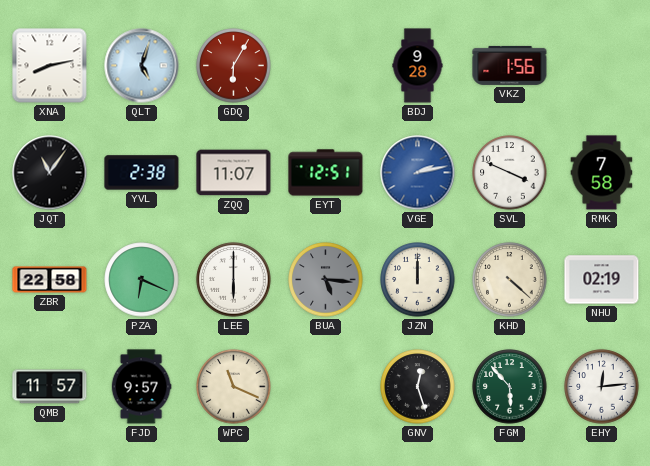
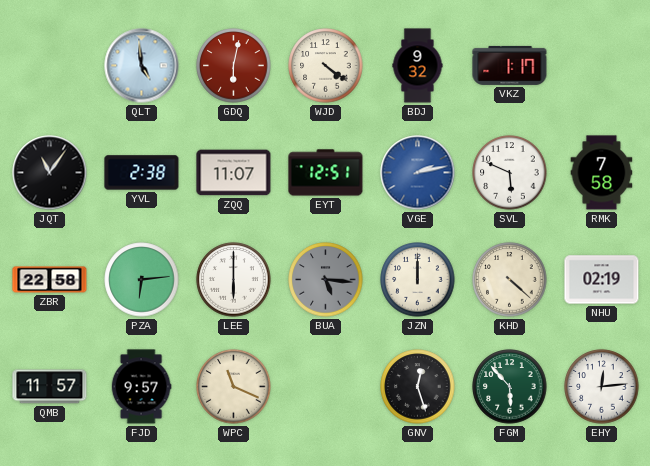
XNA: 8:13 -> none (50, 66)
QLT: 5:03 -> 4:59 (142, 66)
GDQ: 6:05 -> 6:02 (234, 66)
WJD: none -> 4:21 (326, 66)
BDJ: 9:28 -> 9:32 (418, 66)
VKZ: 1:56 -> 1:17 (510, 65)
SVL: 3:49 -> 5:49 (510, 173)
PZA: 6:19 -> 6:14 (142, 280)
